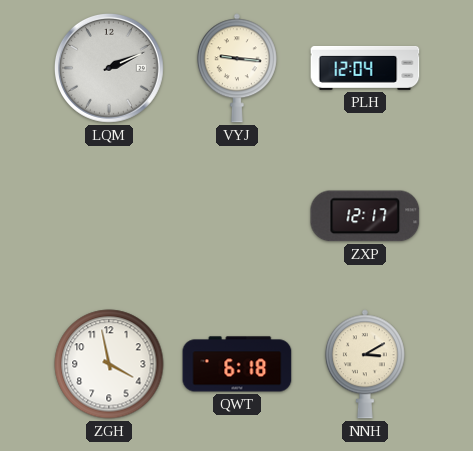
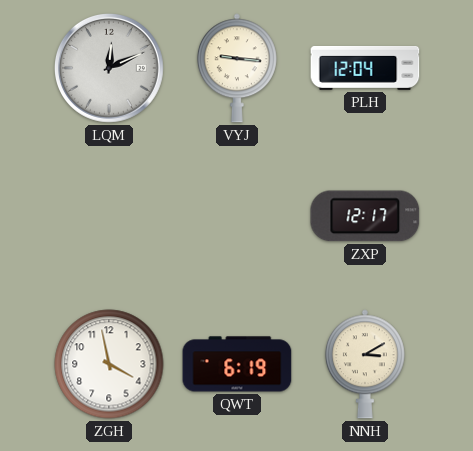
LQM: 2:11 -> 12:11 (109, 68)
QWT: 6:18 -> 6:19 (237, 364)
